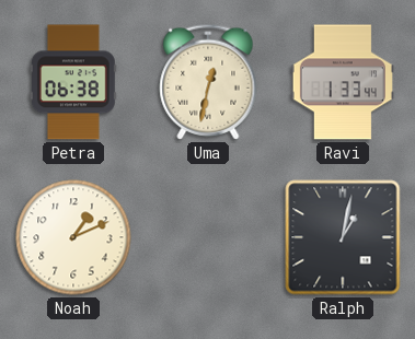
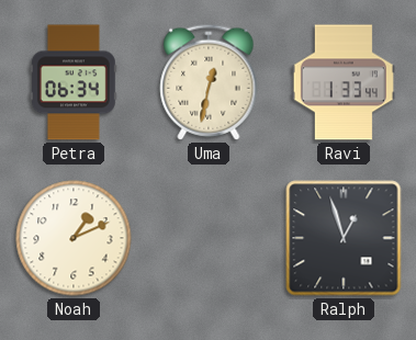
Petra: 06:38 -> 06:34 (74, 82)
Ralph: 1:02 -> 12:57 (344, 238)
